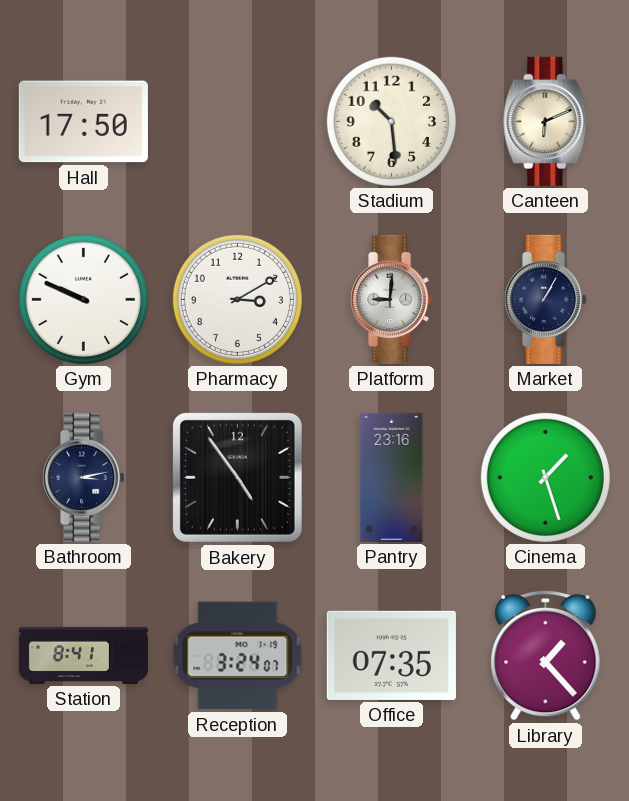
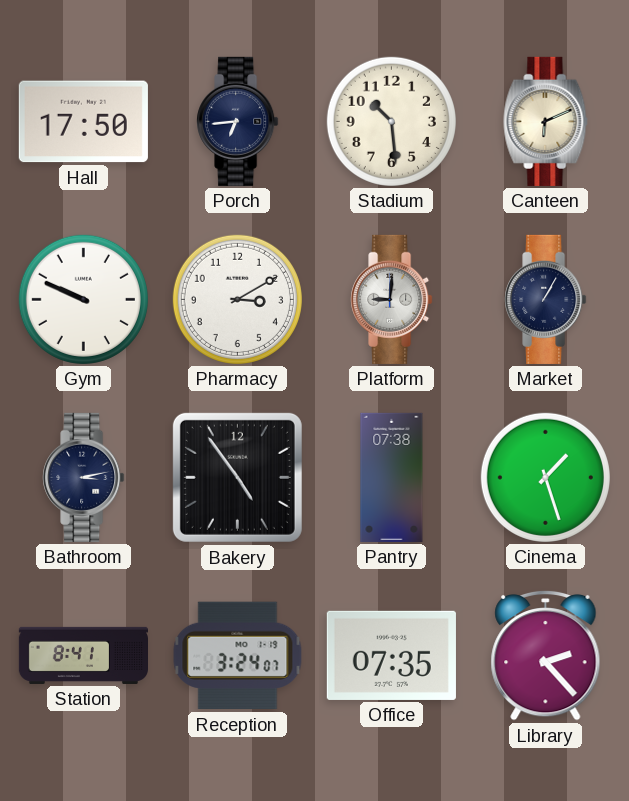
Porch: none -> 6:44 (238, 121)
Pantry: 23:16 -> 07:38 (392, 477)
Library: 1:23 -> 2:23 (546, 655)
